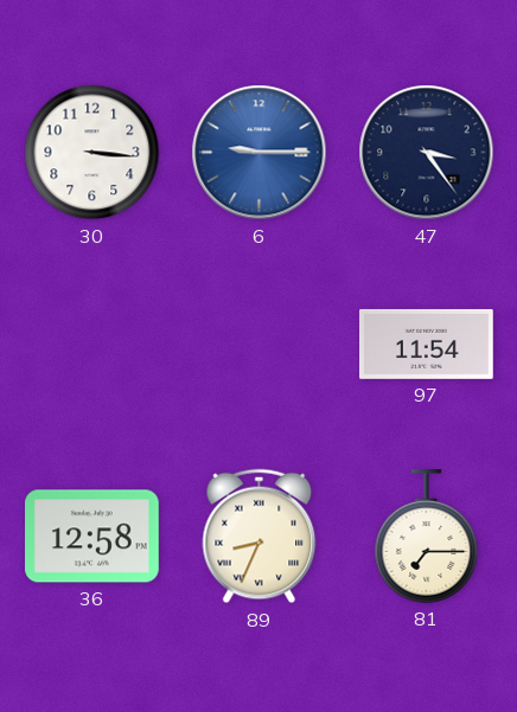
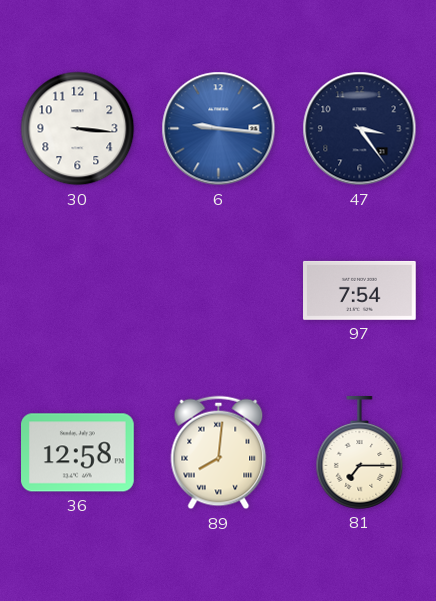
6: 9:15 -> 9:16 (219, 129)
97: 11:54 -> 7:54 (360, 290)
89: 8:34 -> 8:01 (219, 453)
